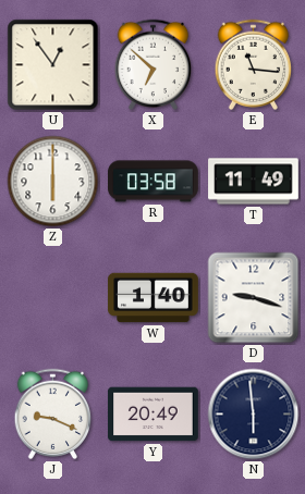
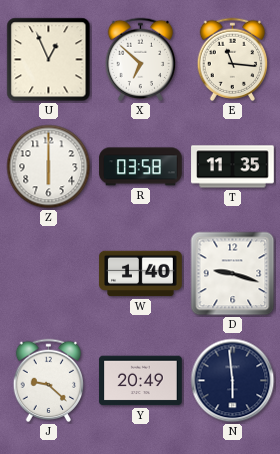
U: 12:54 -> 12:56 (49, 60)
T: 11:49 -> 11:35 (233, 167)
J: 9:19 -> 9:22 (49, 381)
